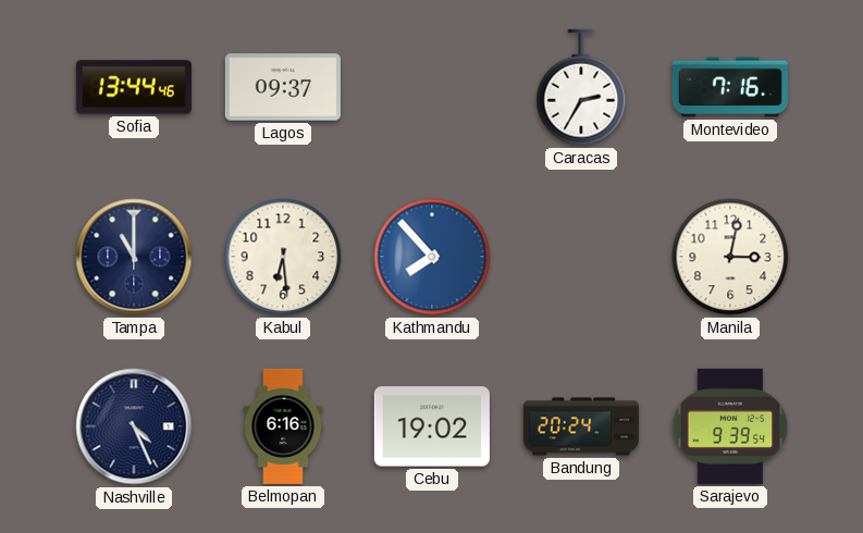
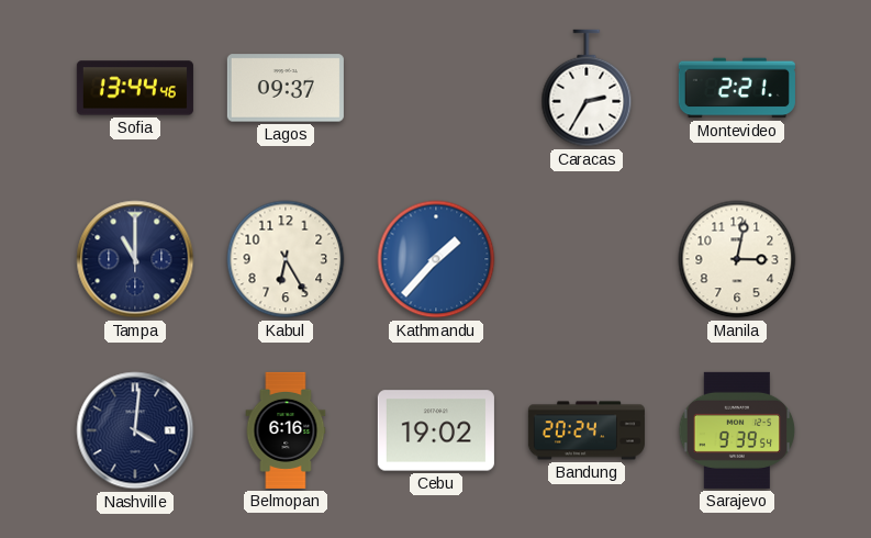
Montevideo: 7:16 -> 2:21 (737, 88)
Kabul: 6:29 -> 6:25 (286, 259)
Kathmandu: 7:53 -> 1:37 (436, 259)
Nashville: 4:26 -> 4:01 (135, 430)
